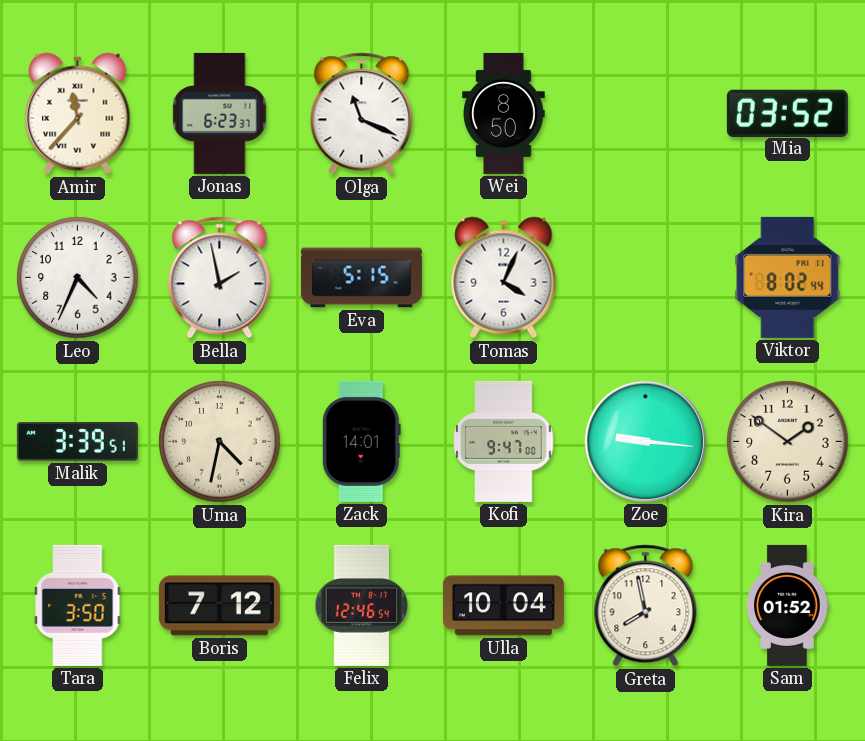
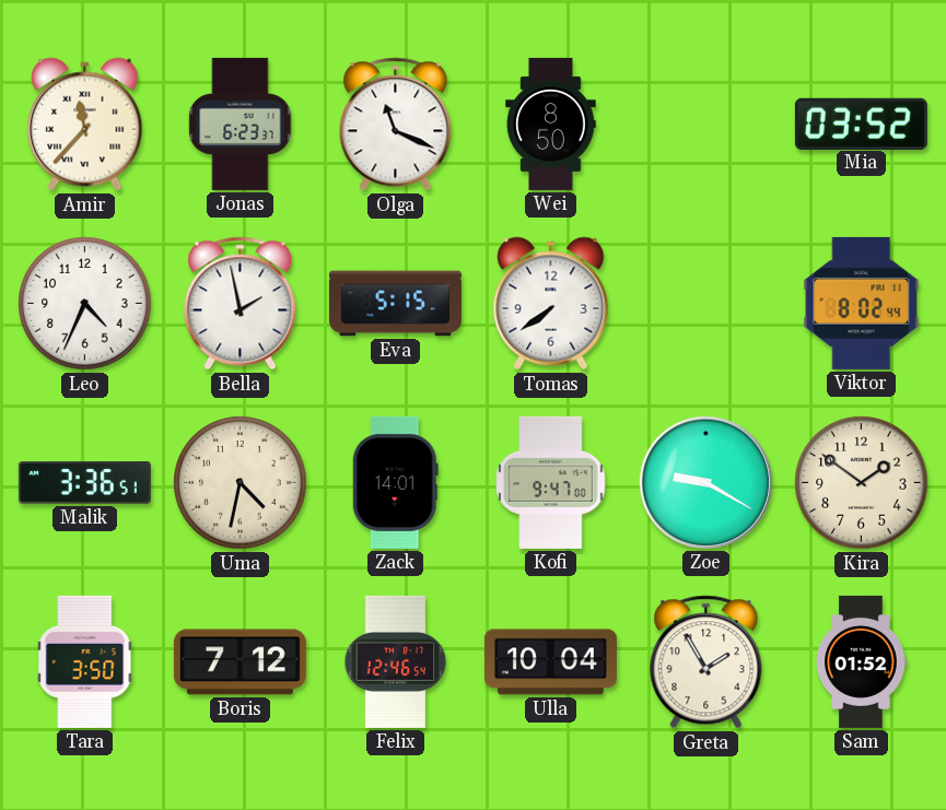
Tomas: 4:04 -> 7:39 (551, 304)
Malik: 3:39 -> 3:36 (84, 483)
Zoe: 9:16 -> 9:20 (705, 482)
Greta: 7:58 -> 1:55 (706, 662)
